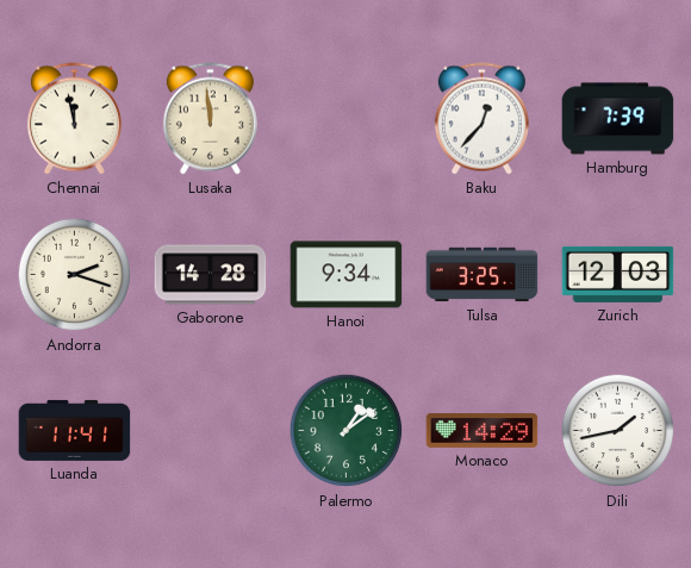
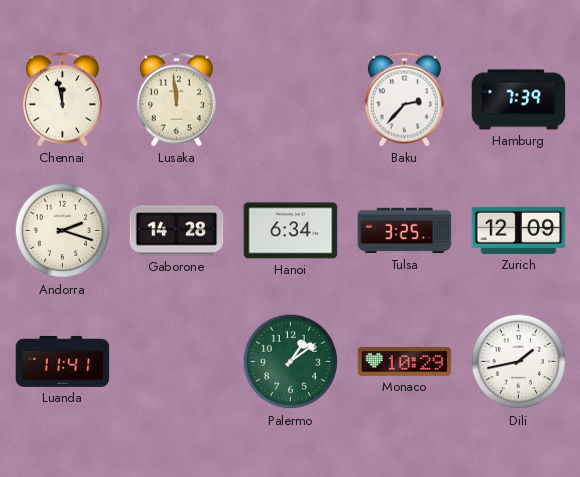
Baku: 12:37 -> 2:37 (404, 100)
Hanoi: 9:34 -> 6:34 (291, 231)
Zurich: 12:03 -> 12:09 (519, 230)
Monaco: 14:29 -> 10:29 (405, 361)
